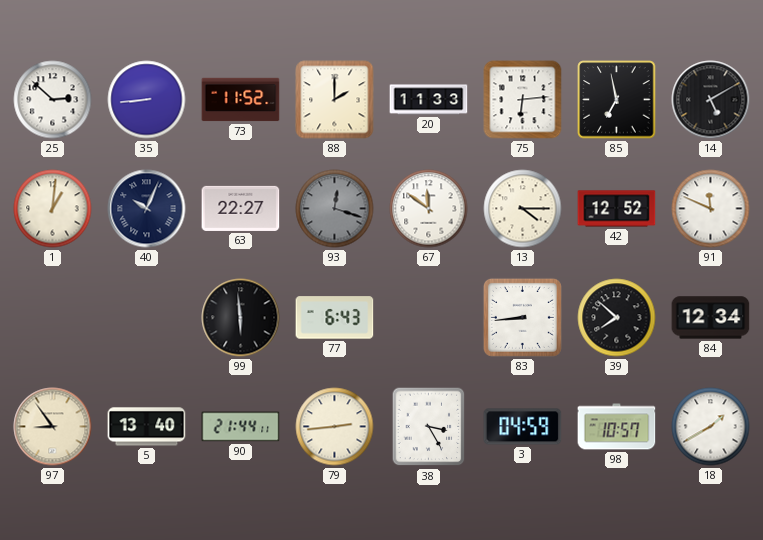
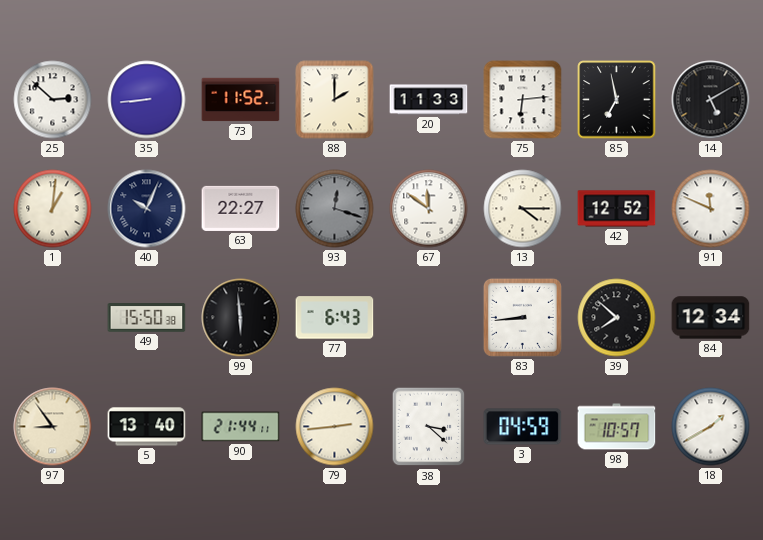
49: none -> 15:50 (147, 318)
38: 3:25 -> 3:22 (429, 427)
